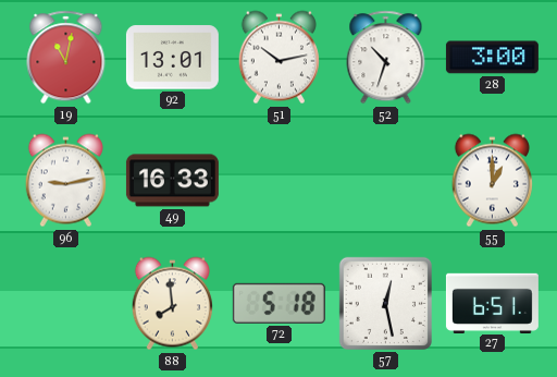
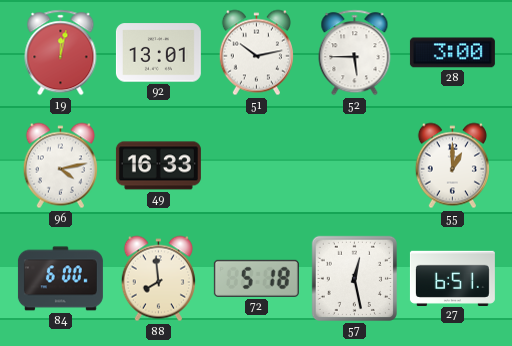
19: 11:02 -> 12:02 (61, 53)
52: 10:33 -> 5:45 (355, 53)
96: 9:13 -> 4:13 (60, 166)
84: none -> 6:00 (60, 279)
